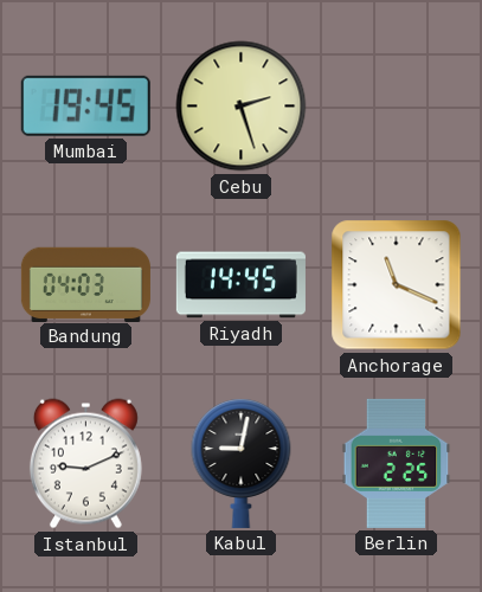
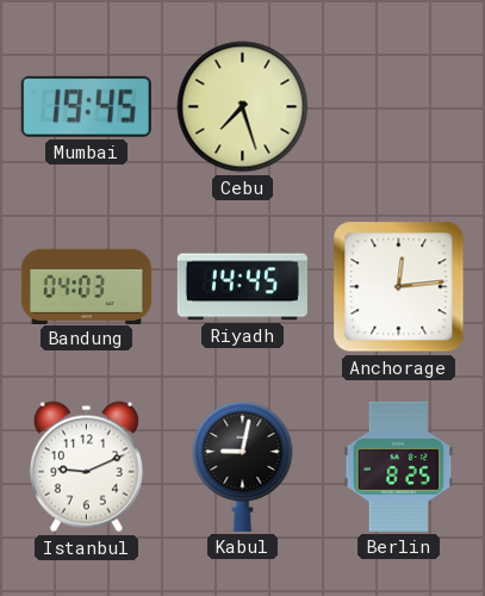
Cebu: 2:27 -> 7:27 (243, 107)
Anchorage: 11:19 -> 12:14 (399, 287)
Berlin: 2:25 -> 8:25 (399, 466)
